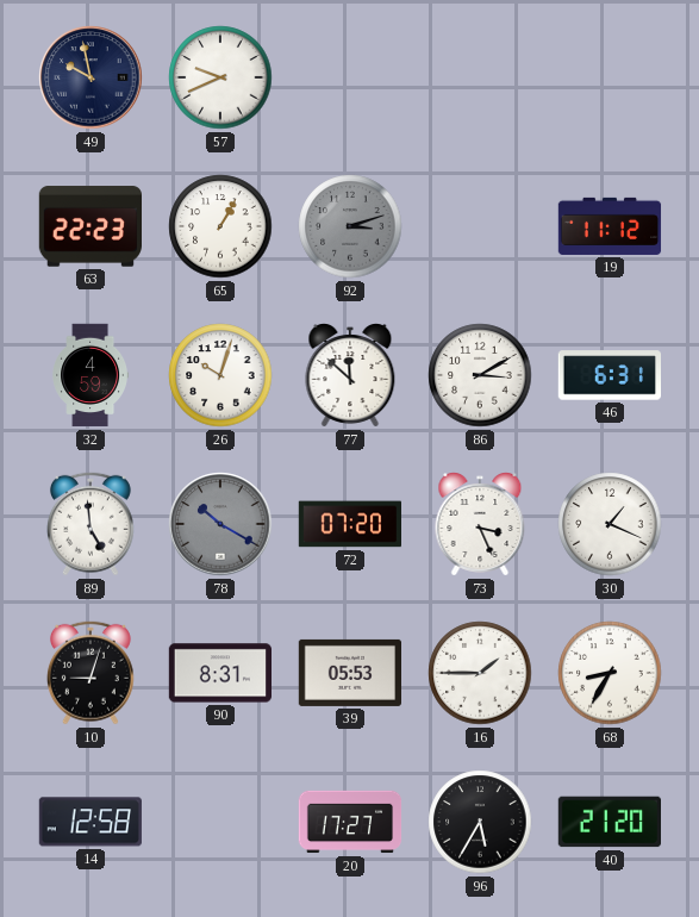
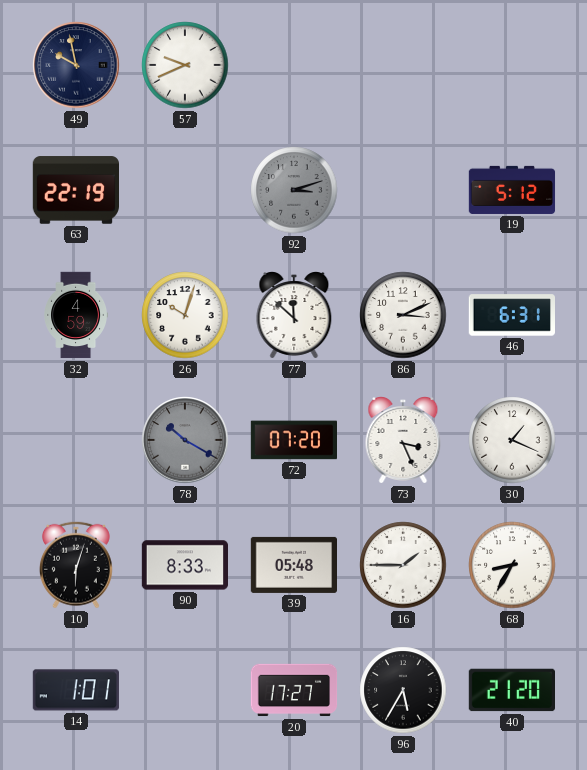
63: 22:23 -> 22:19 (75, 190)
65: 1:05 -> none (220, 226)
19: 11:12 -> 5:12 (512, 190)
86: 3:10 -> 3:11 (403, 315)
89: 4:59 -> none (91, 524)
10: 9:03 -> 6:03 (76, 565)
90: 8:31 -> 8:33 (184, 565)
39: 05:53 -> 05:48 (293, 565)
14: 12:58 -> 1:01 (75, 690)
